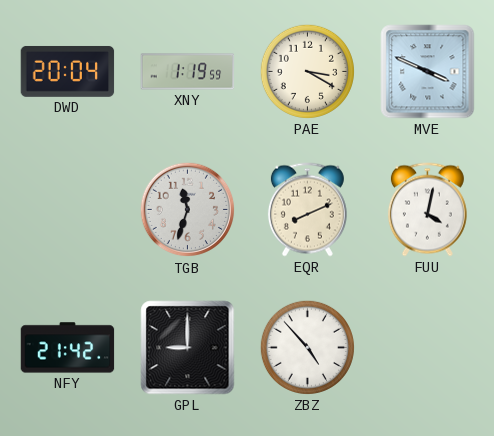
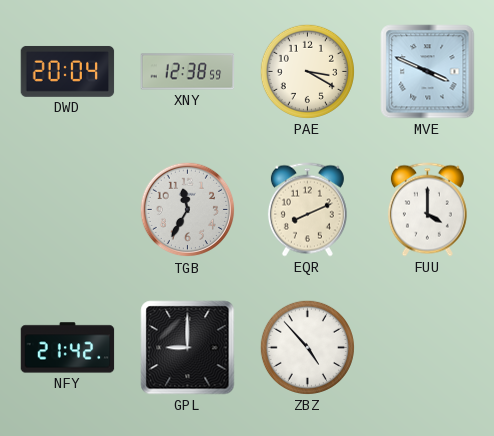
XNY: 1:19 -> 12:38 (188, 72)
TGB: 11:33 -> 11:35 (188, 210)
FUU: 4:02 -> 4:00 (427, 210)
